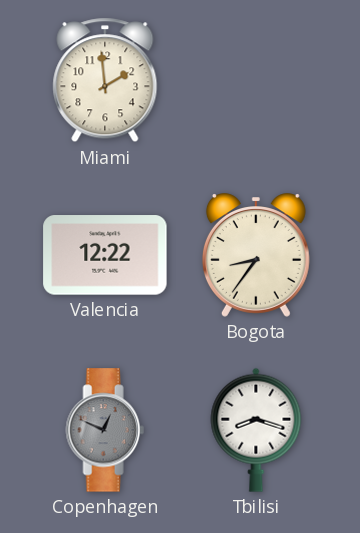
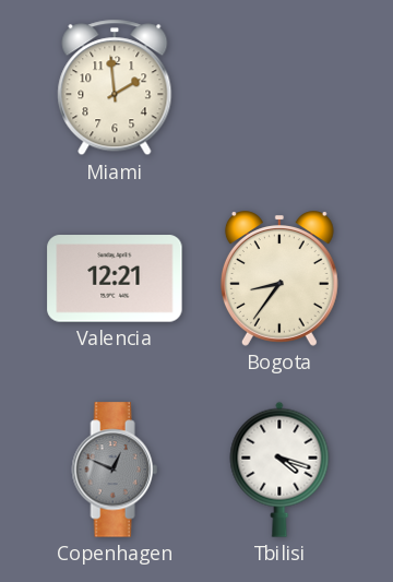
Valencia: 12:22 -> 12:21 (115, 278)
Tbilisi: 8:18 -> 4:18 (279, 470)
